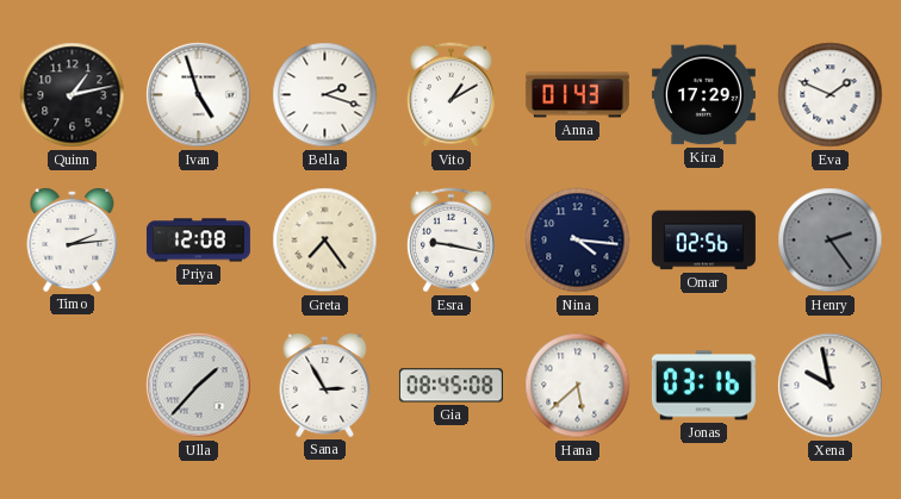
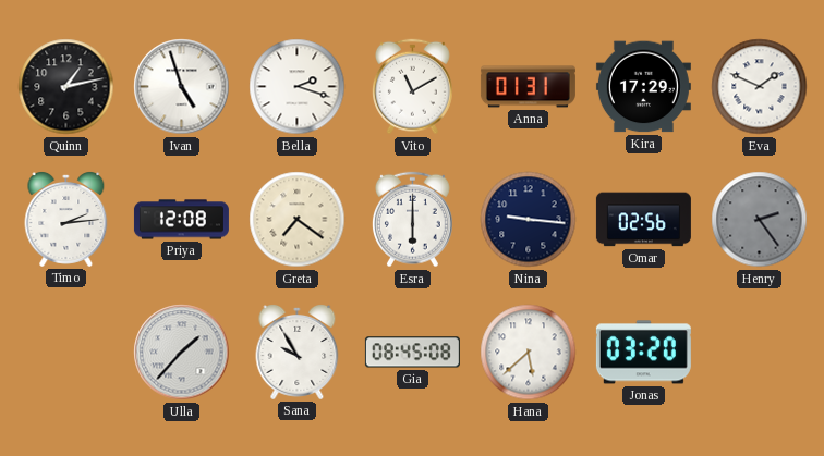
Vito: 1:10 -> 11:10 (412, 87)
Anna: 01:43 -> 01:31 (528, 87)
Greta: 7:24 -> 7:21 (298, 220)
Esra: 9:17 -> 6:00 (412, 220)
Nina: 4:16 -> 9:16 (529, 220)
Sana: 2:55 -> 9:55 (298, 353)
Jonas: 03:16 -> 03:20 (643, 353)
Xena: 9:58 -> none (831, 386)
